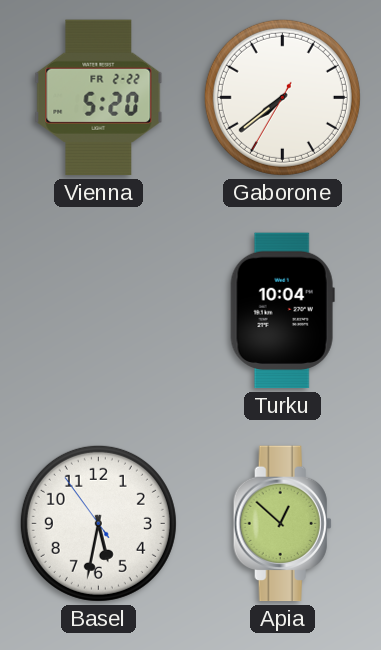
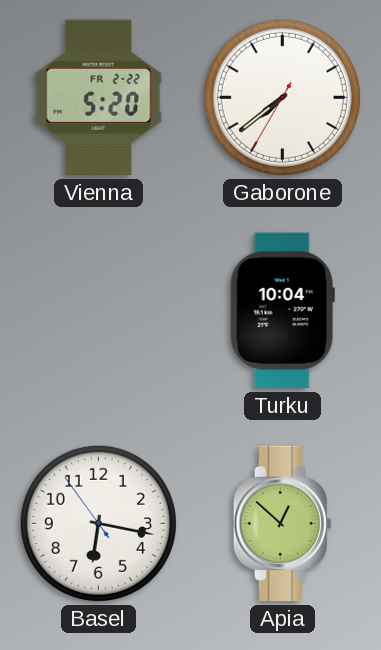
Basel: 5:31 -> 6:16 (98, 523)
